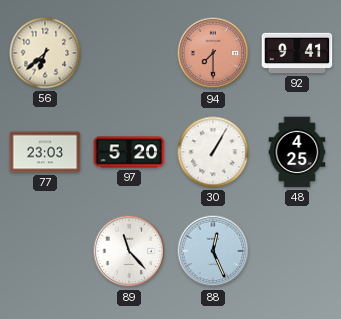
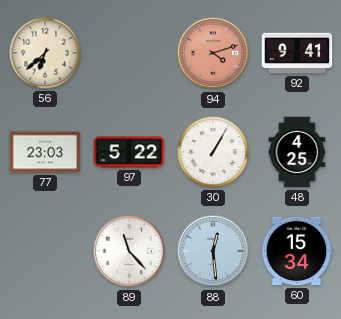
94: 7:30 -> 4:12 (213, 53)
97: 5:20 -> 5:22 (129, 152)
88: 12:26 -> 12:29 (213, 251)
60: none -> 15:34 (297, 251)
